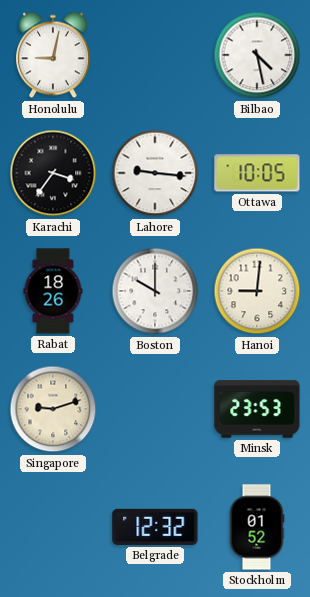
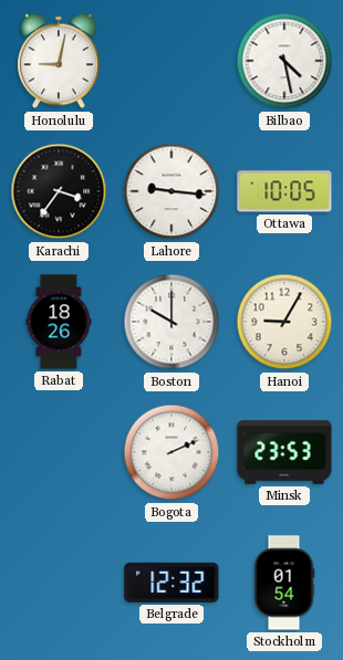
Hanoi: 9:01 -> 9:05 (284, 322)
Singapore: 9:12 -> none (53, 409)
Bogota: none -> 2:11 (171, 452)
Stockholm: 01:52 -> 01:54 (284, 583)
